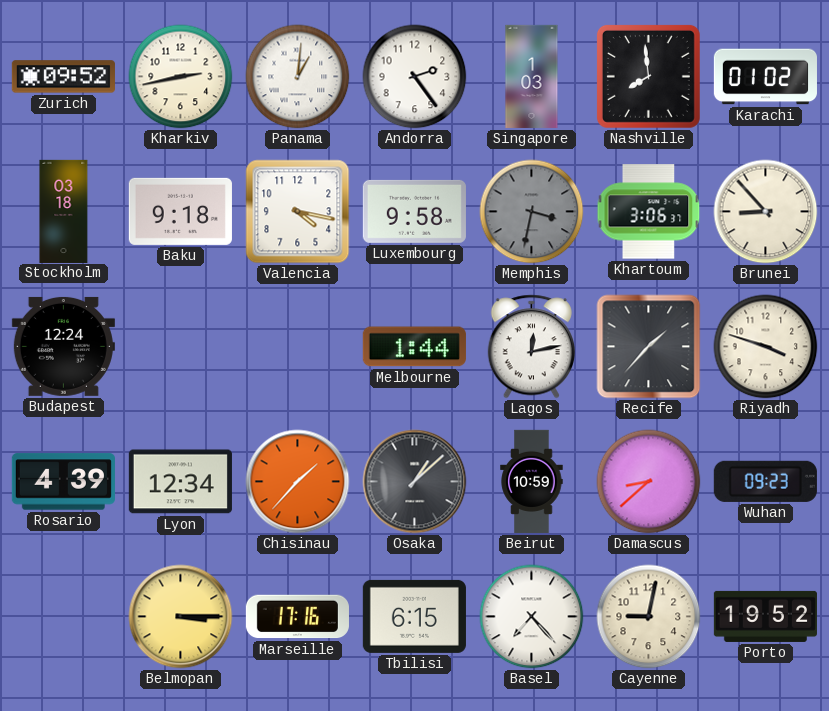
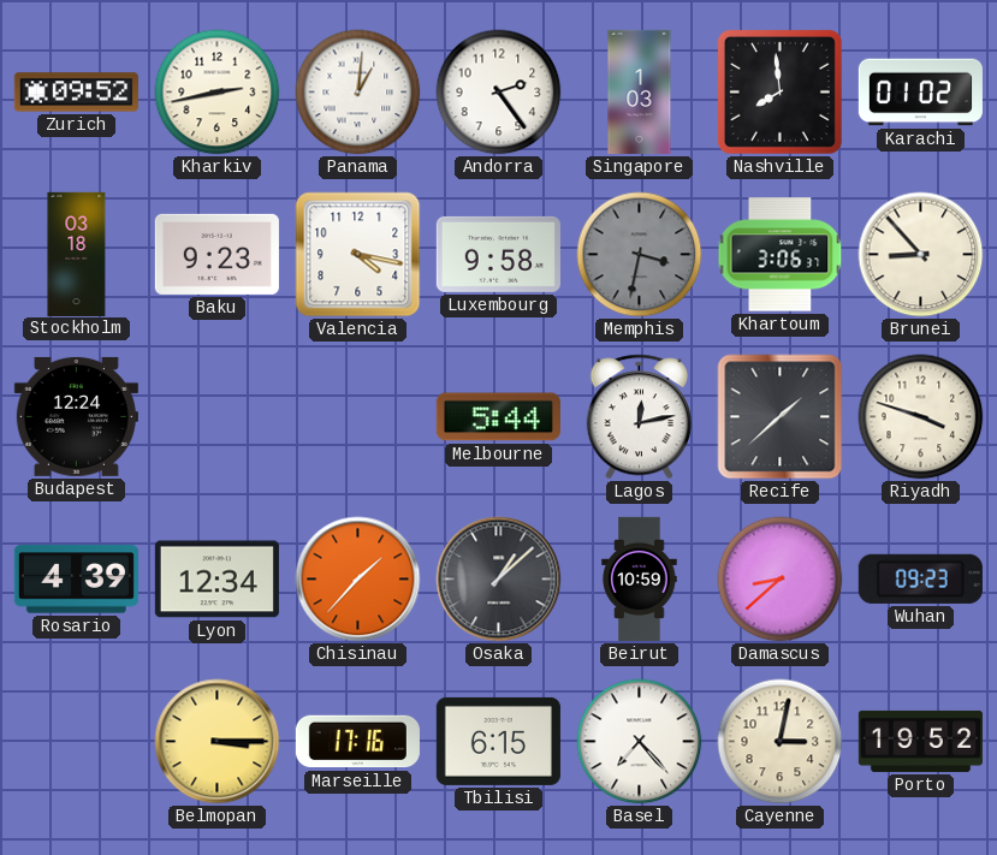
Baku: 9:18 -> 9:23 (216, 254)
Melbourne: 1:44 -> 5:44 (498, 417)
Recife: 1:37 -> 1:38 (781, 417)
Cayenne: 9:02 -> 3:02 (781, 742)
